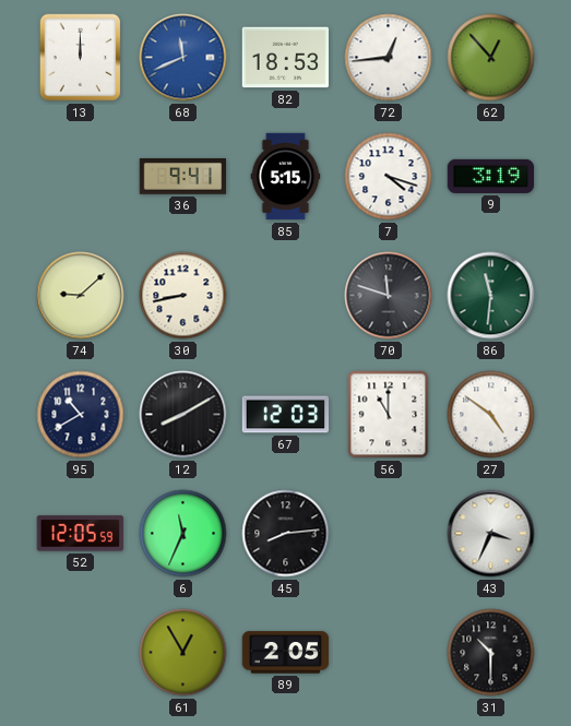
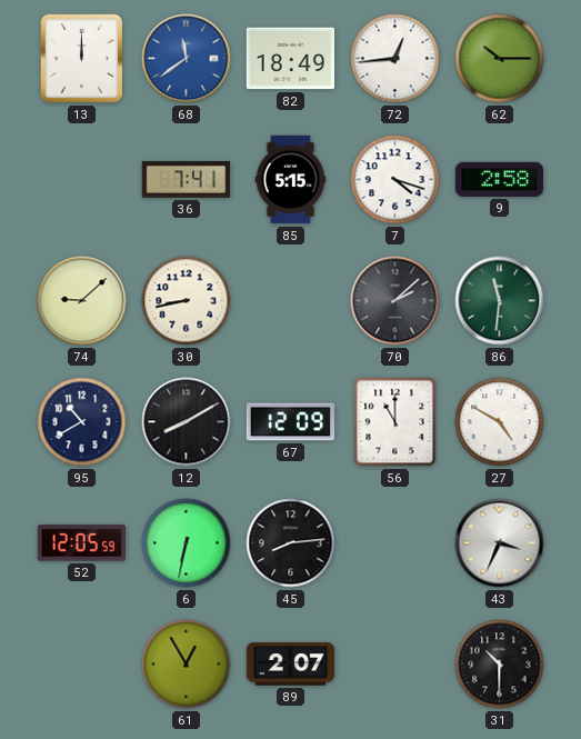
68: 11:41 -> 11:39 (187, 59)
82: 18:53 -> 18:49 (291, 59)
62: 12:53 -> 10:15 (500, 59)
36: 9:41 -> 7:41 (187, 180)
9: 3:19 -> 2:58 (500, 179)
70: 11:48 -> 2:08 (395, 301)
67: 12:03 -> 12:09 (291, 422)
27: 4:51 -> 4:50 (500, 422)
6: 11:34 -> 6:32 (187, 543)
89: 2:05 -> 2:07 (291, 665)
